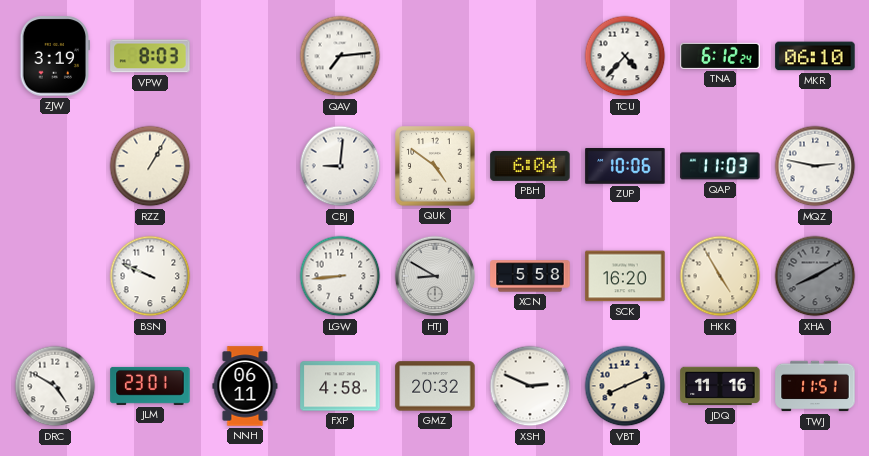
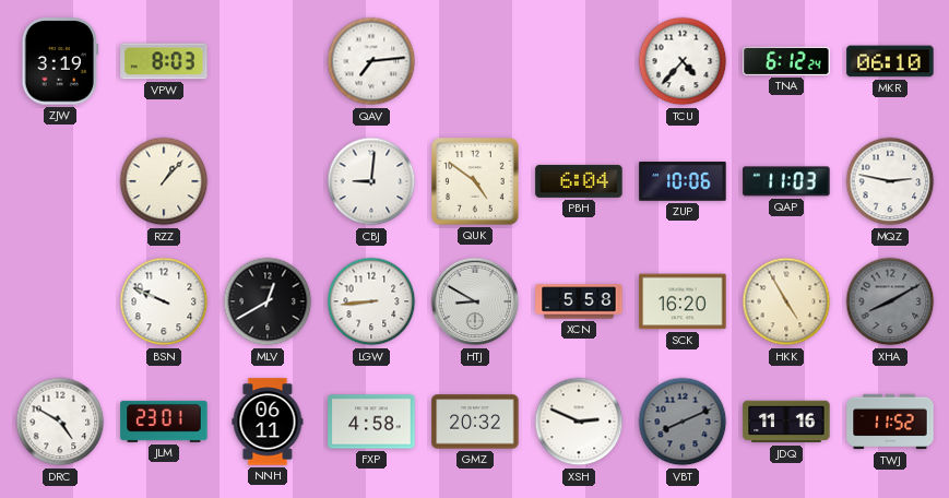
RZZ: 1:05 -> 1:07 (164, 181)
MLV: none -> 12:40 (268, 301)
VBT dial: cream -> grey (683, 422)
TWJ: 11:51 -> 11:52 (890, 422)
